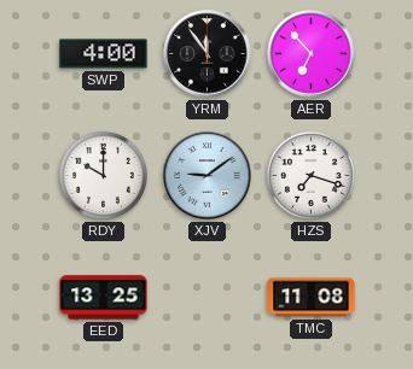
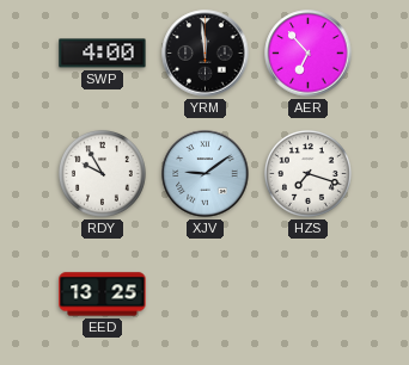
YRM: 11:54 -> 11:59 (206, 54)
RDY: 10:00 -> 9:55 (102, 173)
TMC: 11:08 -> none (312, 298)
